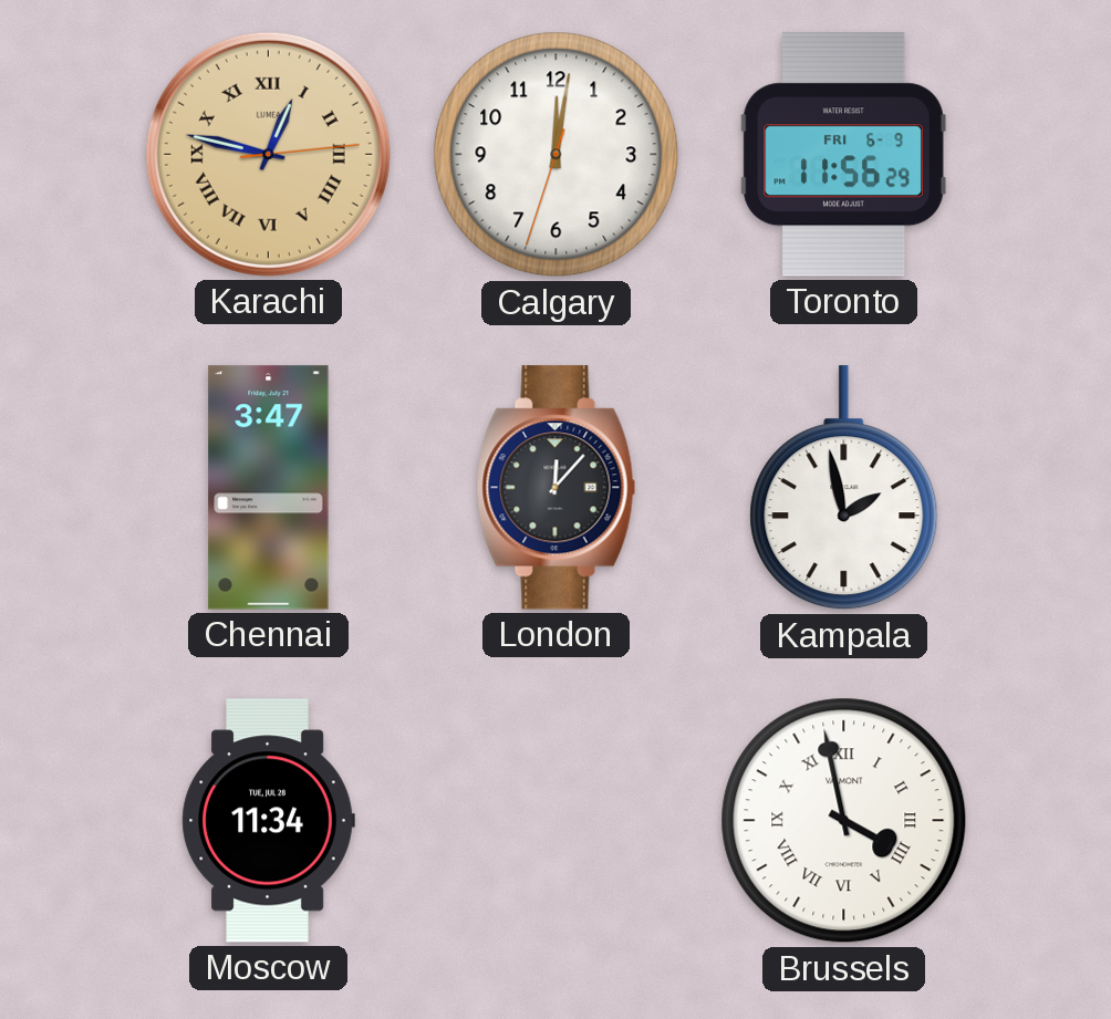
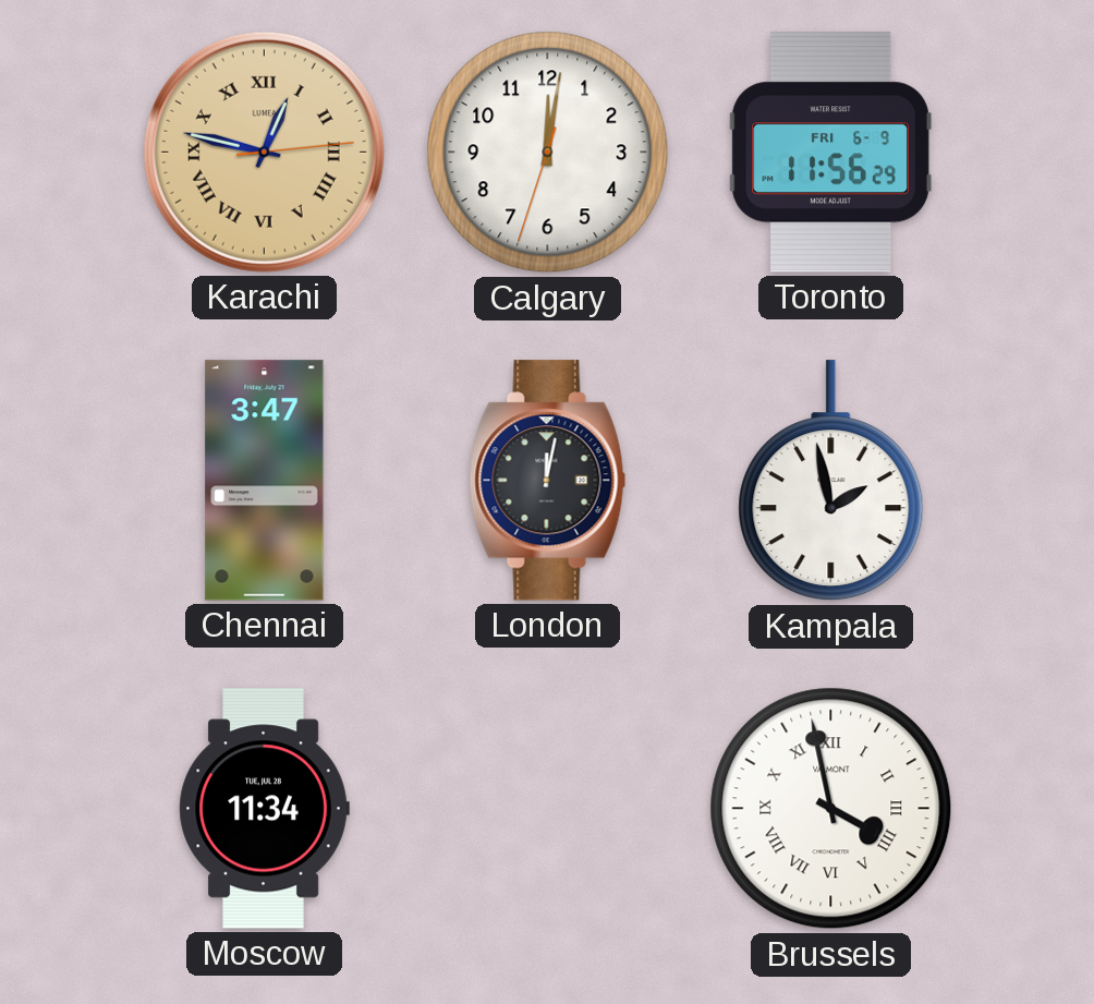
London: 12:07 -> 12:02 (548, 481)
